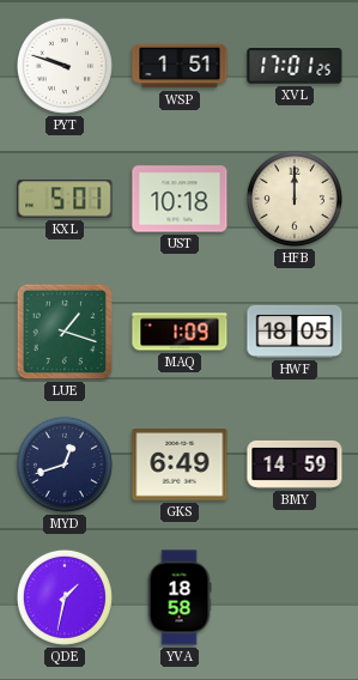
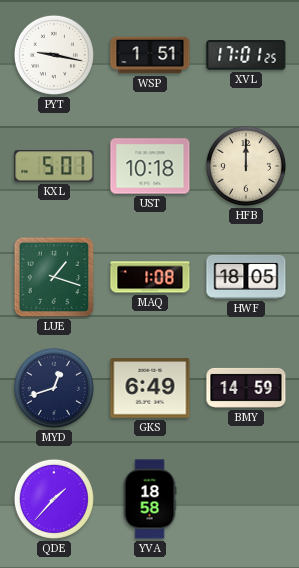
PYT: 9:48 -> 9:17 (54, 55)
MAQ: 1:09 -> 1:08 (150, 277)
QDE: 1:32 -> 1:37 (54, 499)
